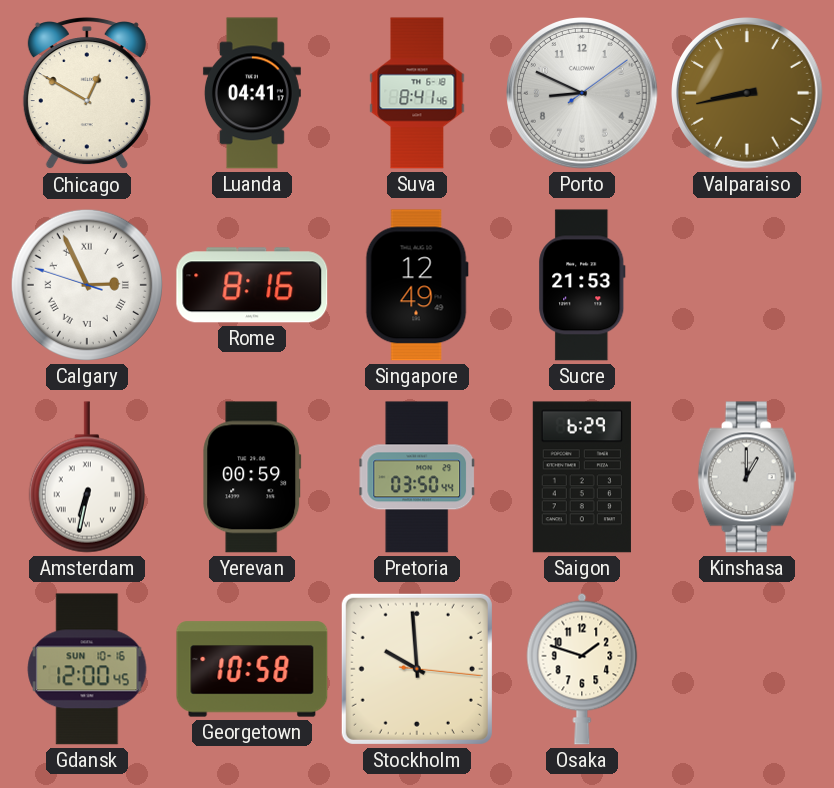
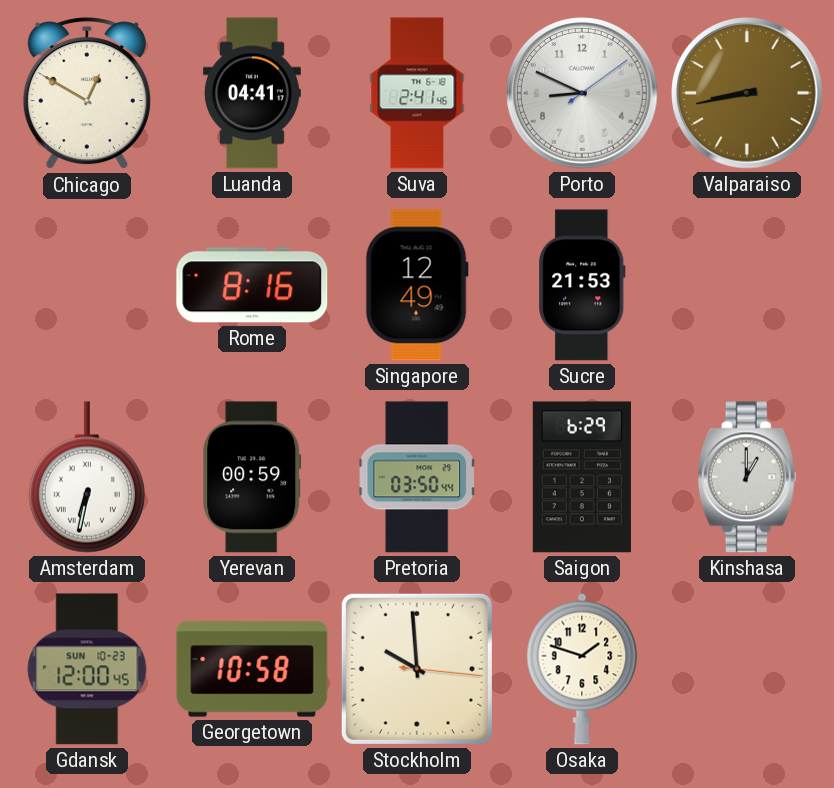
Suva: 8:41 -> 2:41 (417, 93)
Calgary: 2:55 -> none (87, 285)
Gdansk date: SUN 10-16 -> SUN 10-23 (87, 669)
